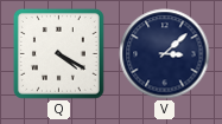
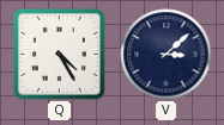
Q: 4:20 -> 4:25 (59, 54)
